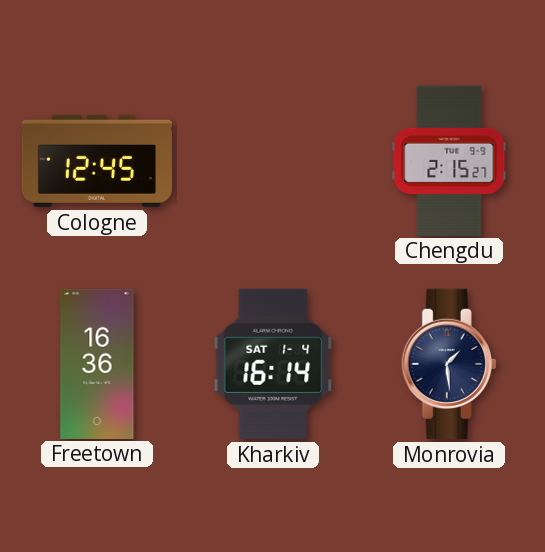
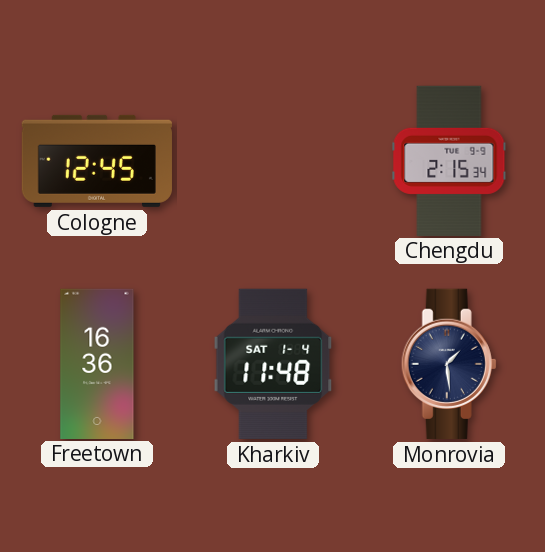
Chengdu: 2:15:27 -> 2:15:34 (449, 160)
Kharkiv: 16:14 -> 11:48 (273, 364)
